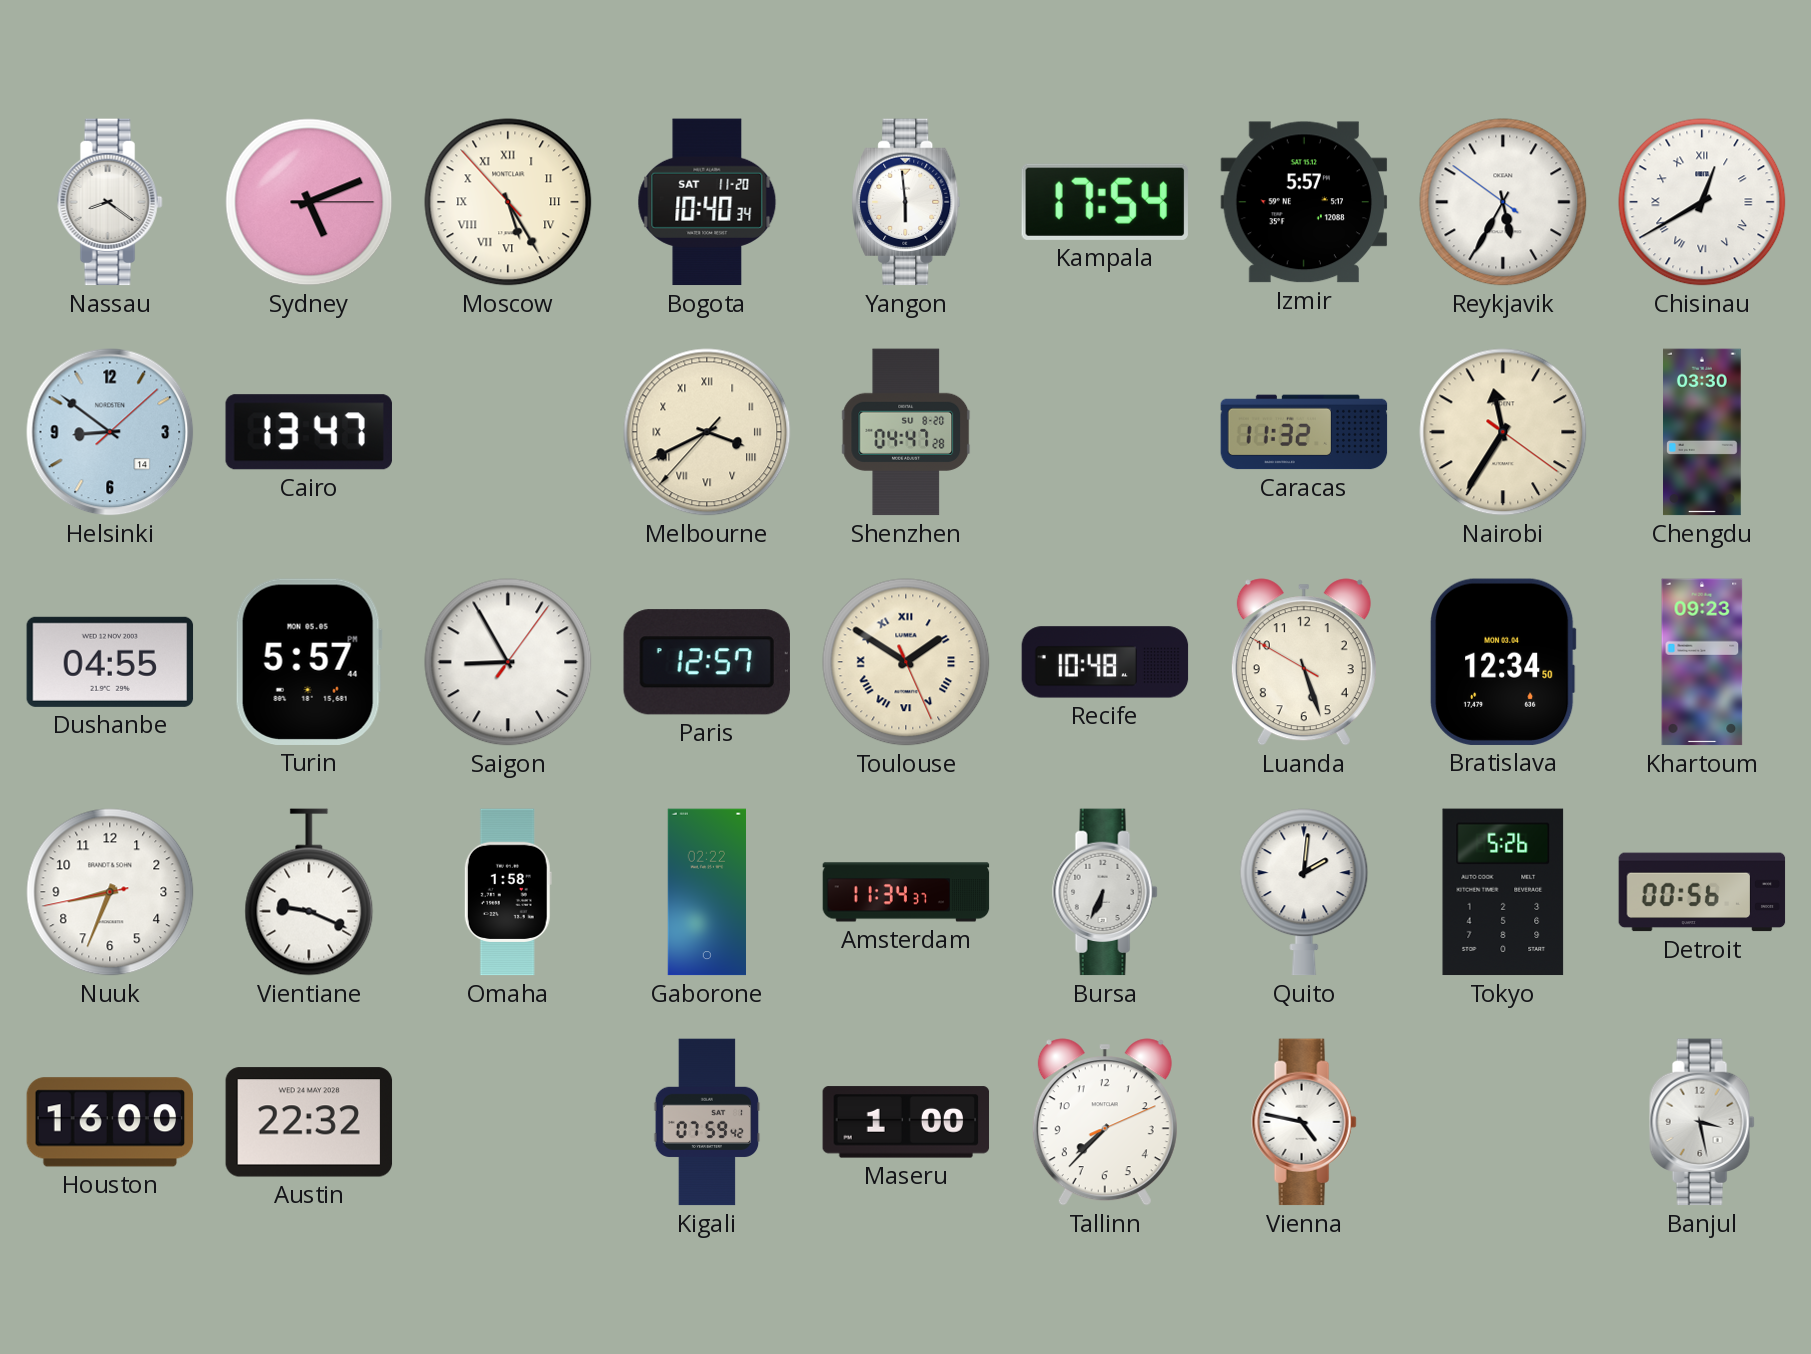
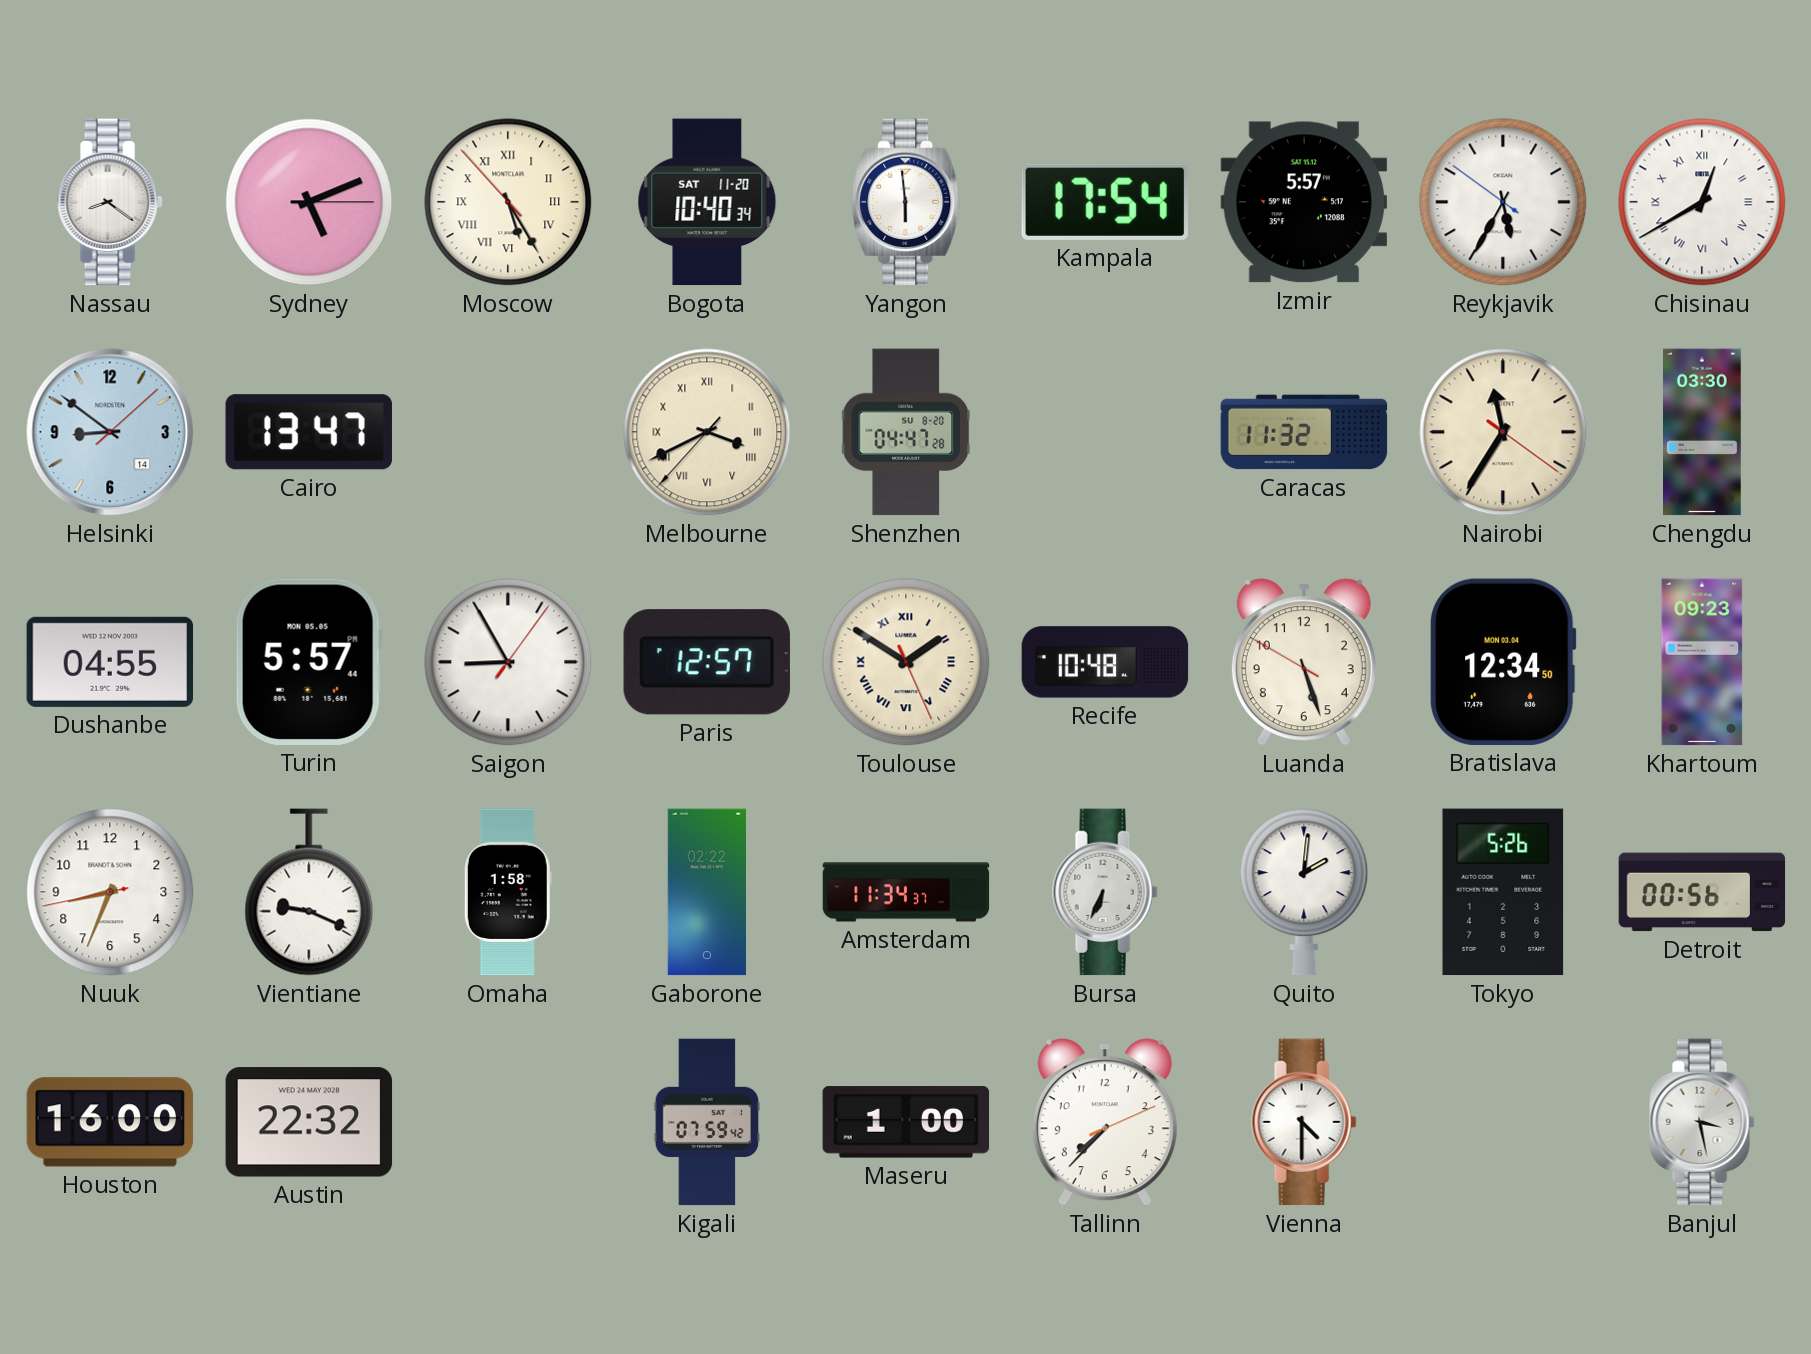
Vienna: 4:47 -> 4:30 (1304, 1122)
